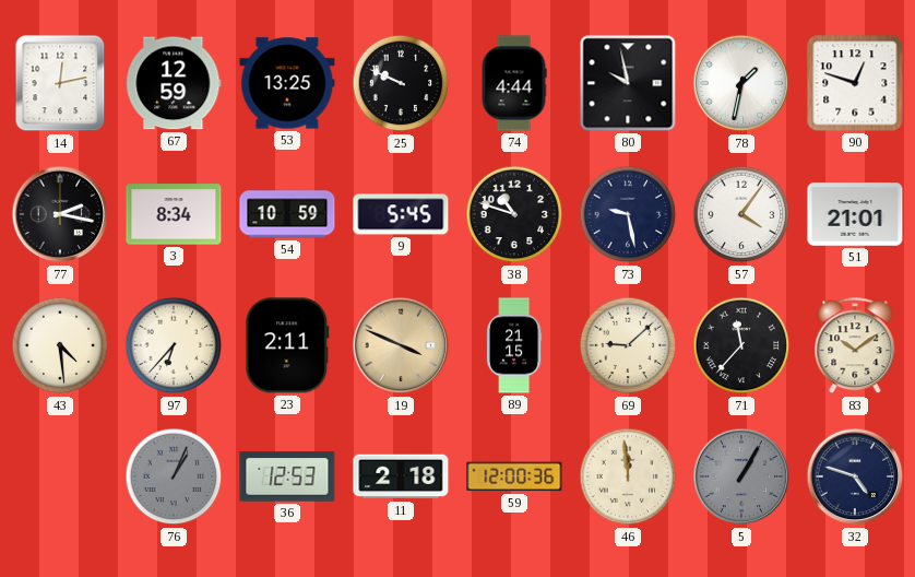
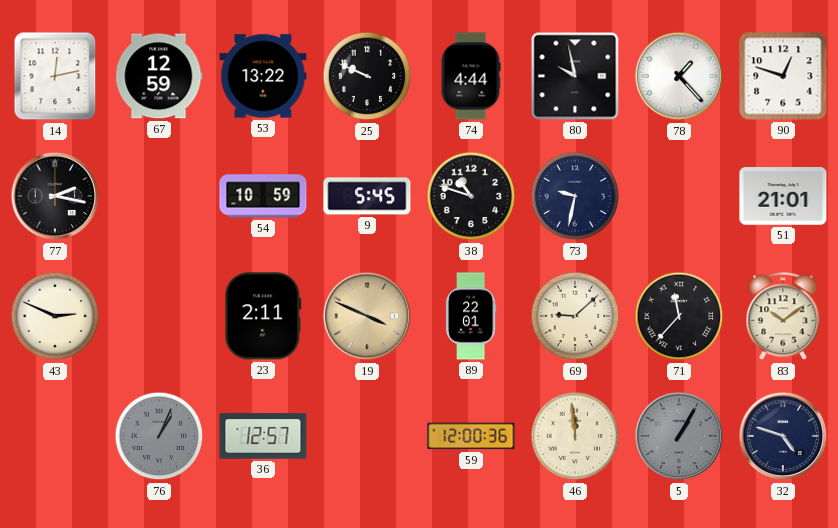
53: 13:25 -> 13:22 (263, 76)
78: 1:32 -> 1:23 (679, 76)
3: 8:34 -> none (174, 214)
73: 9:28 -> 9:32 (575, 196)
57: 4:06 -> none (741, 214)
43: 4:29 -> 2:49 (55, 316)
97: 6:37 -> none (174, 345)
89: 21:15 -> 22:01 (471, 316)
36: 12:53 -> 12:57 (263, 436)
11: 2:18 -> none (401, 476)
